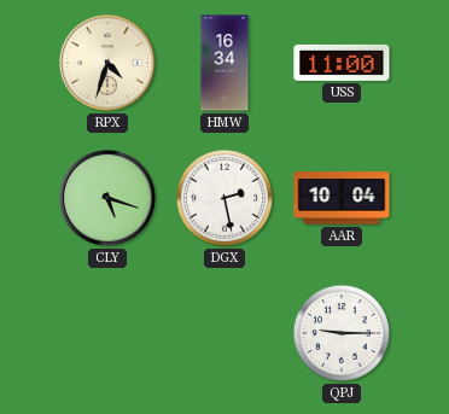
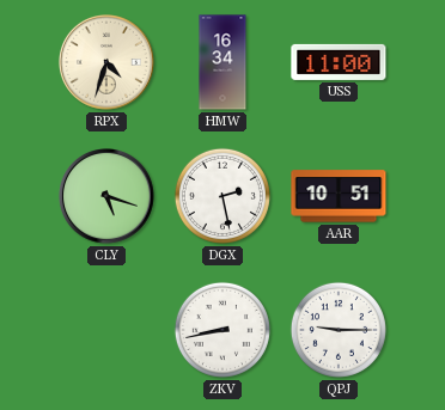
AAR: 10:04 -> 10:51 (339, 196)
ZKV: none -> 8:43 (222, 330)
